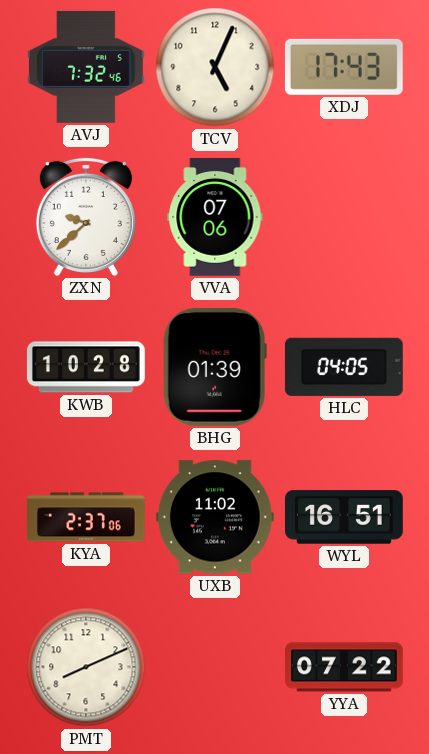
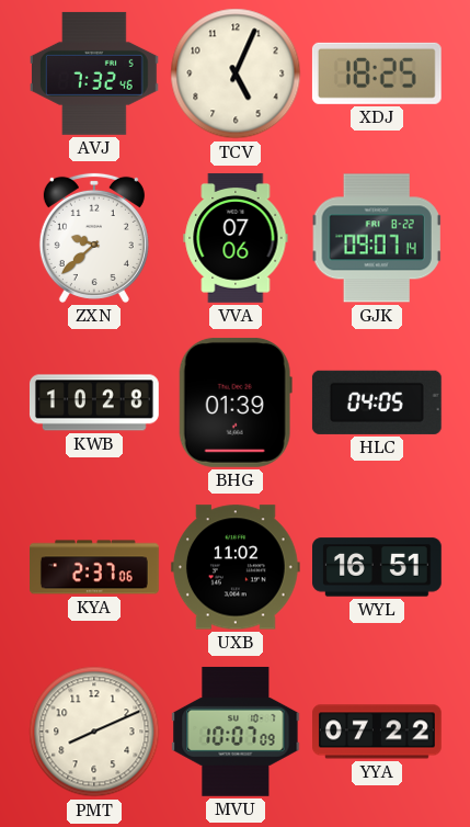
XDJ: 17:43 -> 18:25 (377, 73)
GJK: none -> 09:07 (377, 238)
MVU: none -> 10:07 (236, 732)
